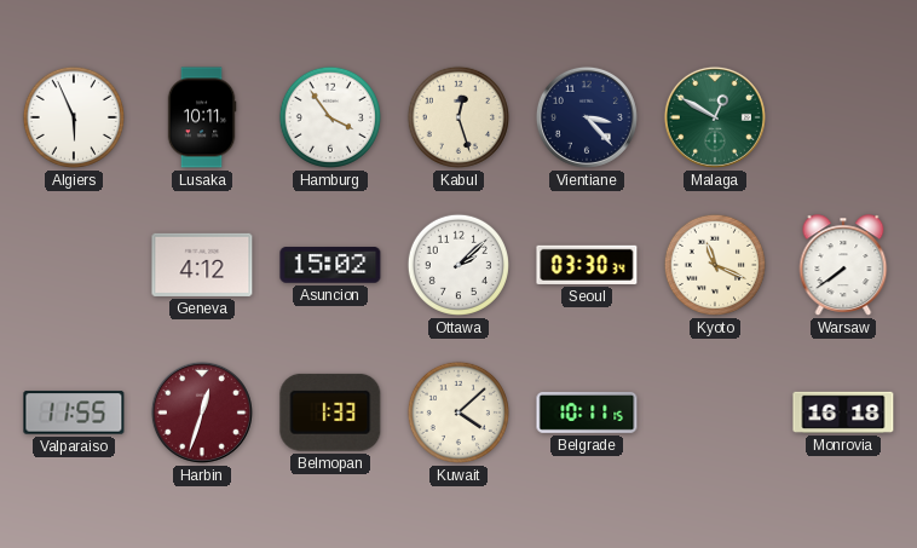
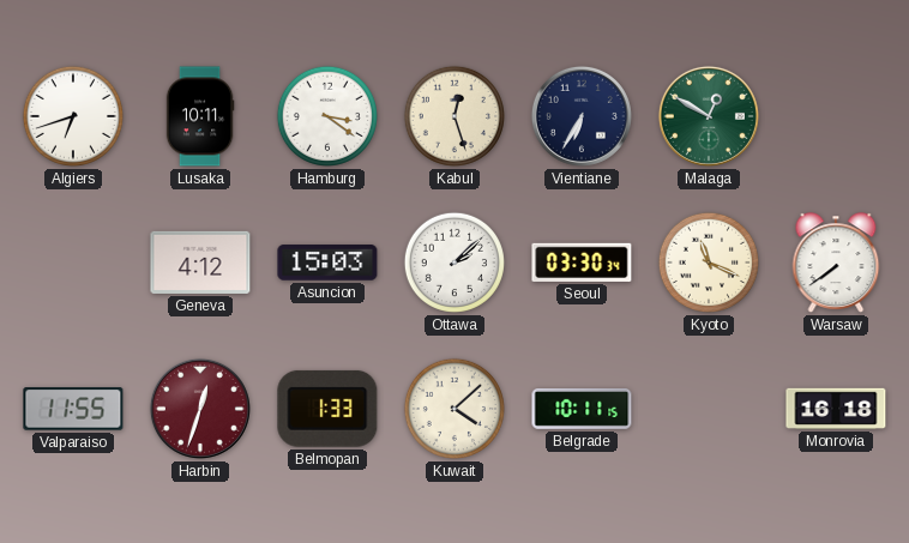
Algiers: 5:56 -> 6:42 (73, 116)
Hamburg: 3:54 -> 3:21 (327, 116)
Vientiane: 3:23 -> 6:35 (582, 116)
Asuncion: 15:02 -> 15:03 (327, 263)
